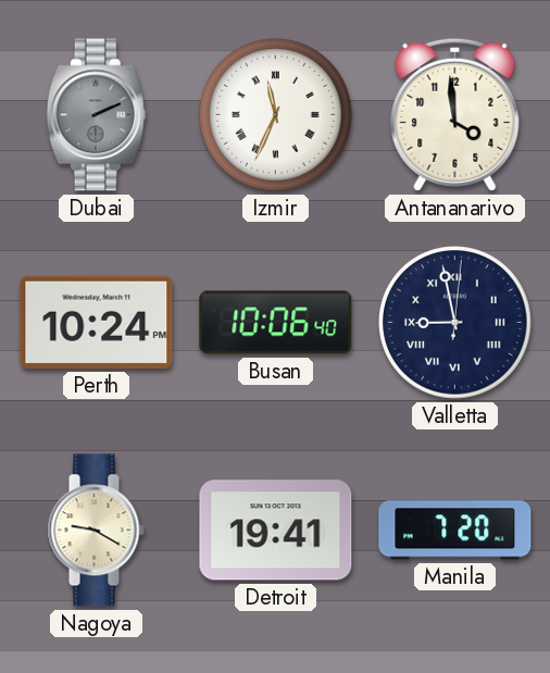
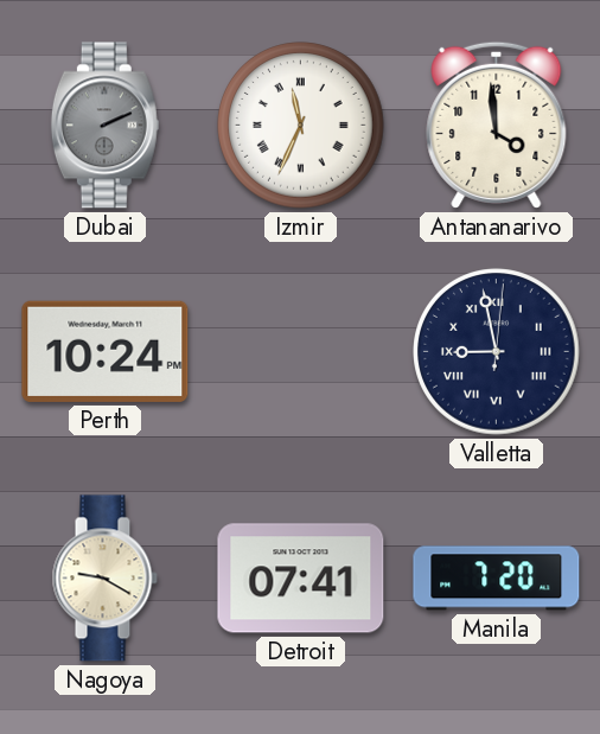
Busan: 10:06 -> none (276, 323)
Detroit: 19:41 -> 07:41 (301, 579)
